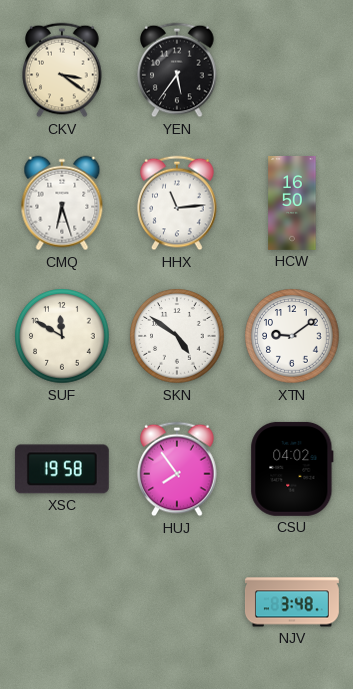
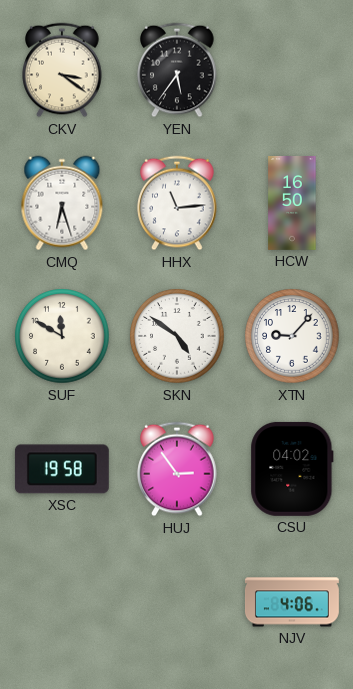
XTN: 9:09 -> 9:07 (292, 336)
HUJ: 7:54 -> 2:54 (177, 469)
NJV: 3:48 -> 4:06 (292, 602)
